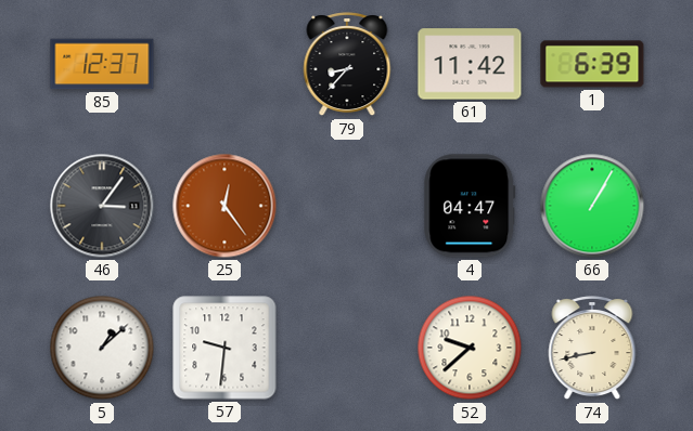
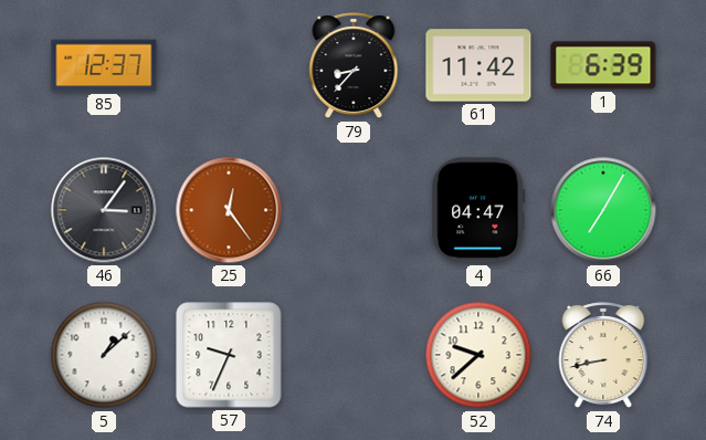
66: 1:05 -> 7:05 (603, 210)
57: 9:31 -> 9:34 (229, 355)
